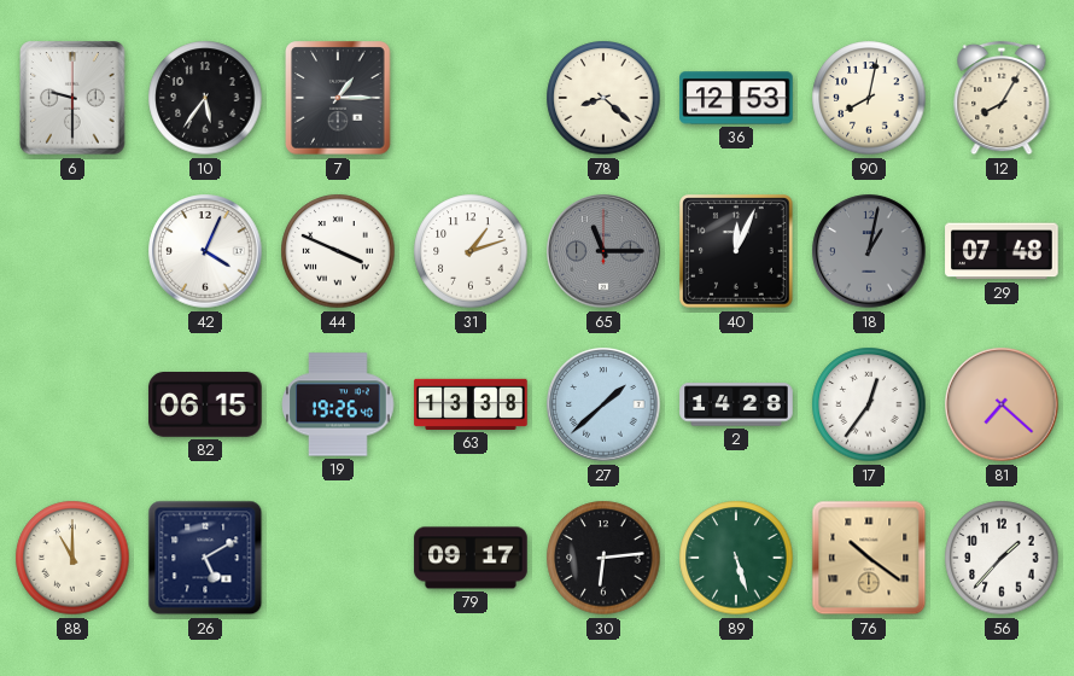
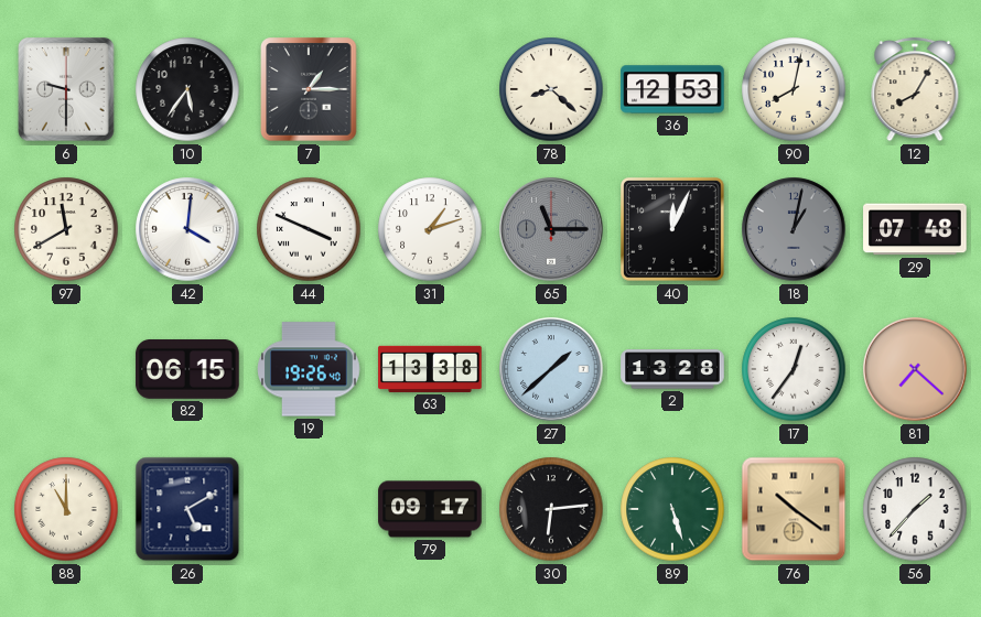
97: none -> 11:40 (66, 229)
42: 4:04 -> 4:01 (187, 229)
2: 14:28 -> 13:28 (672, 369)
